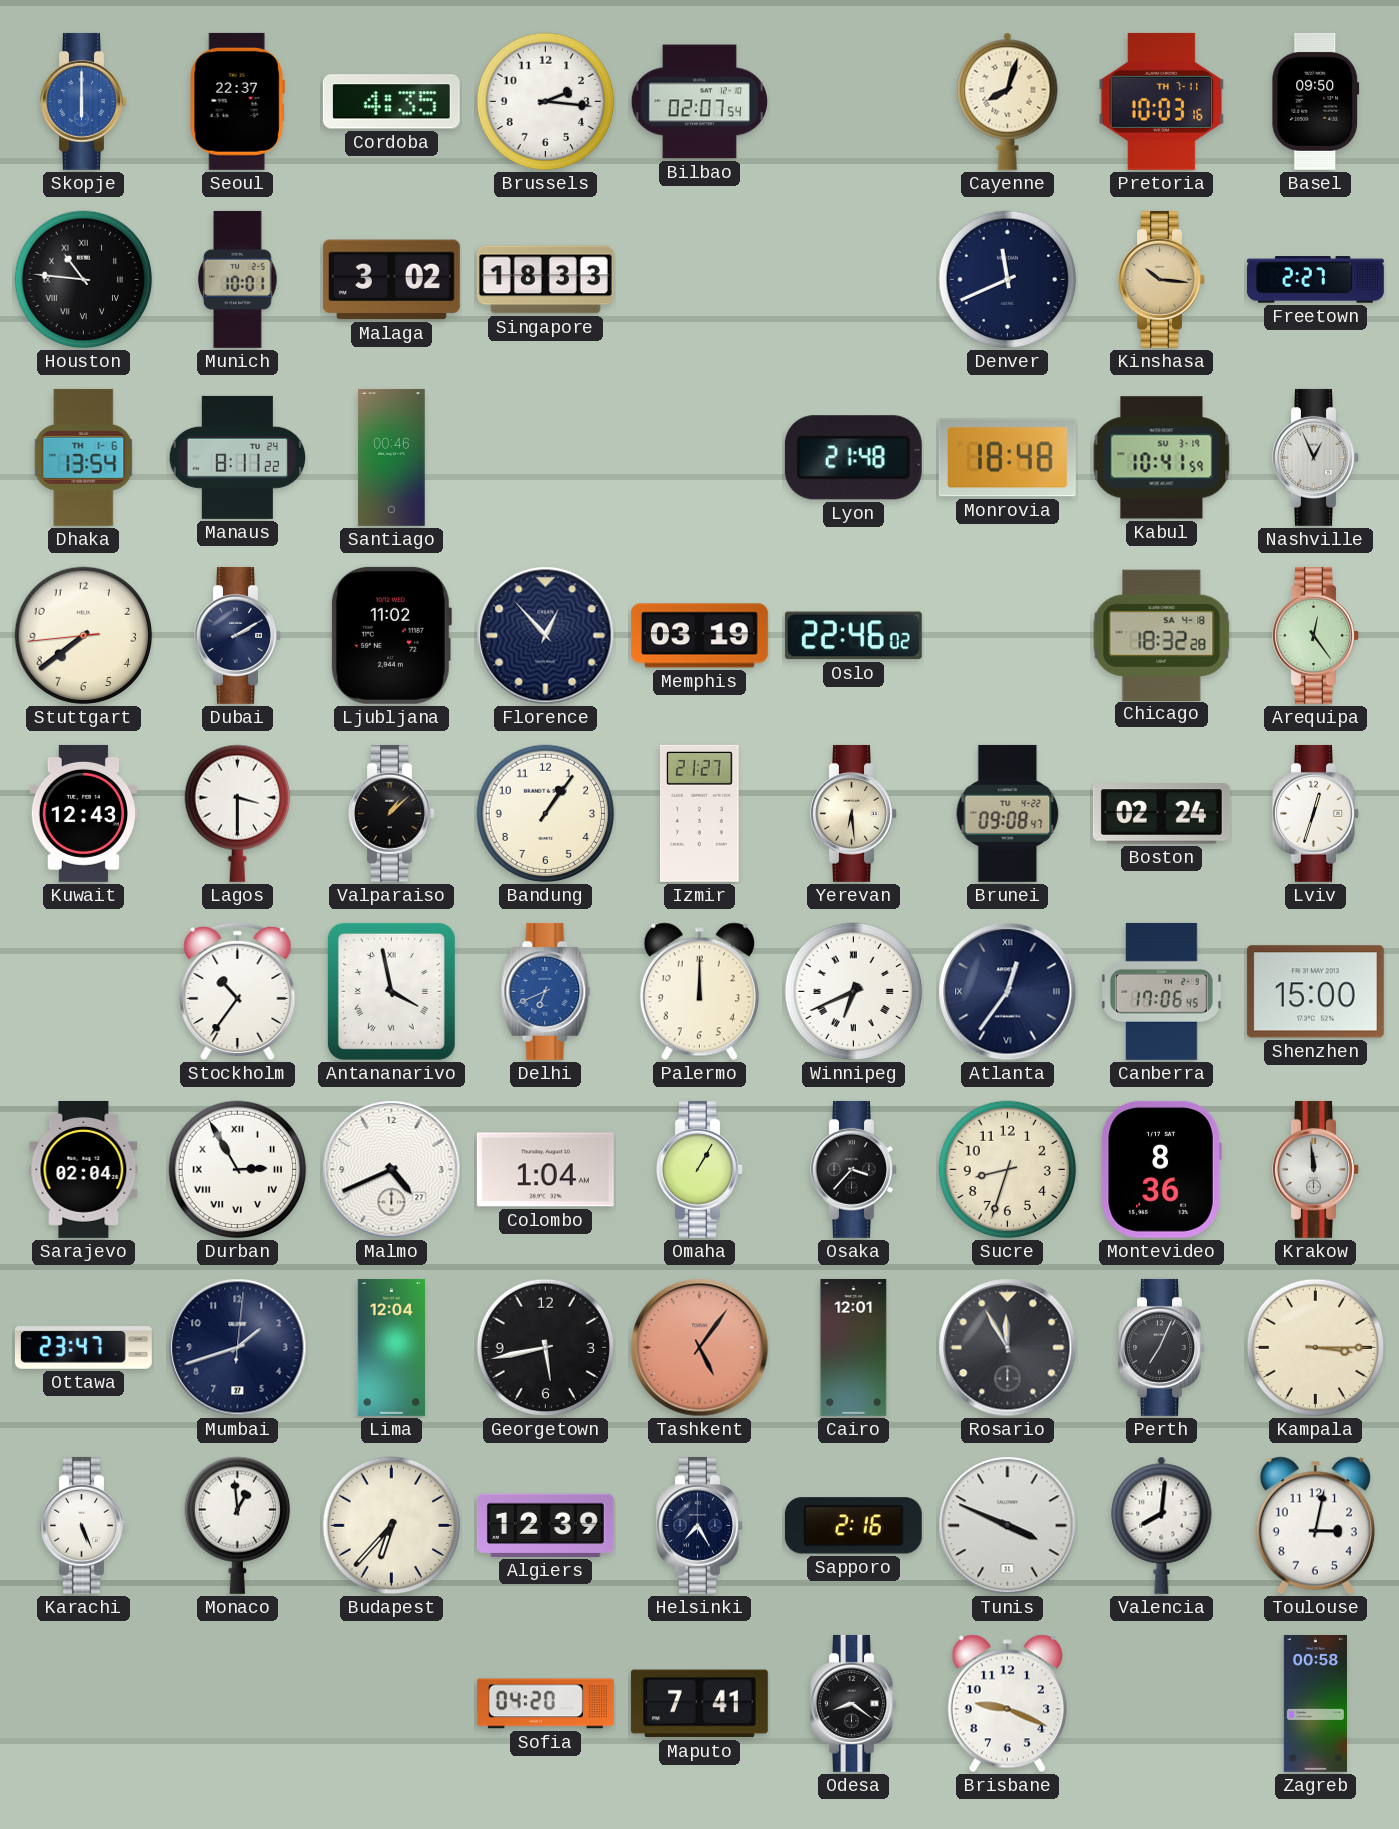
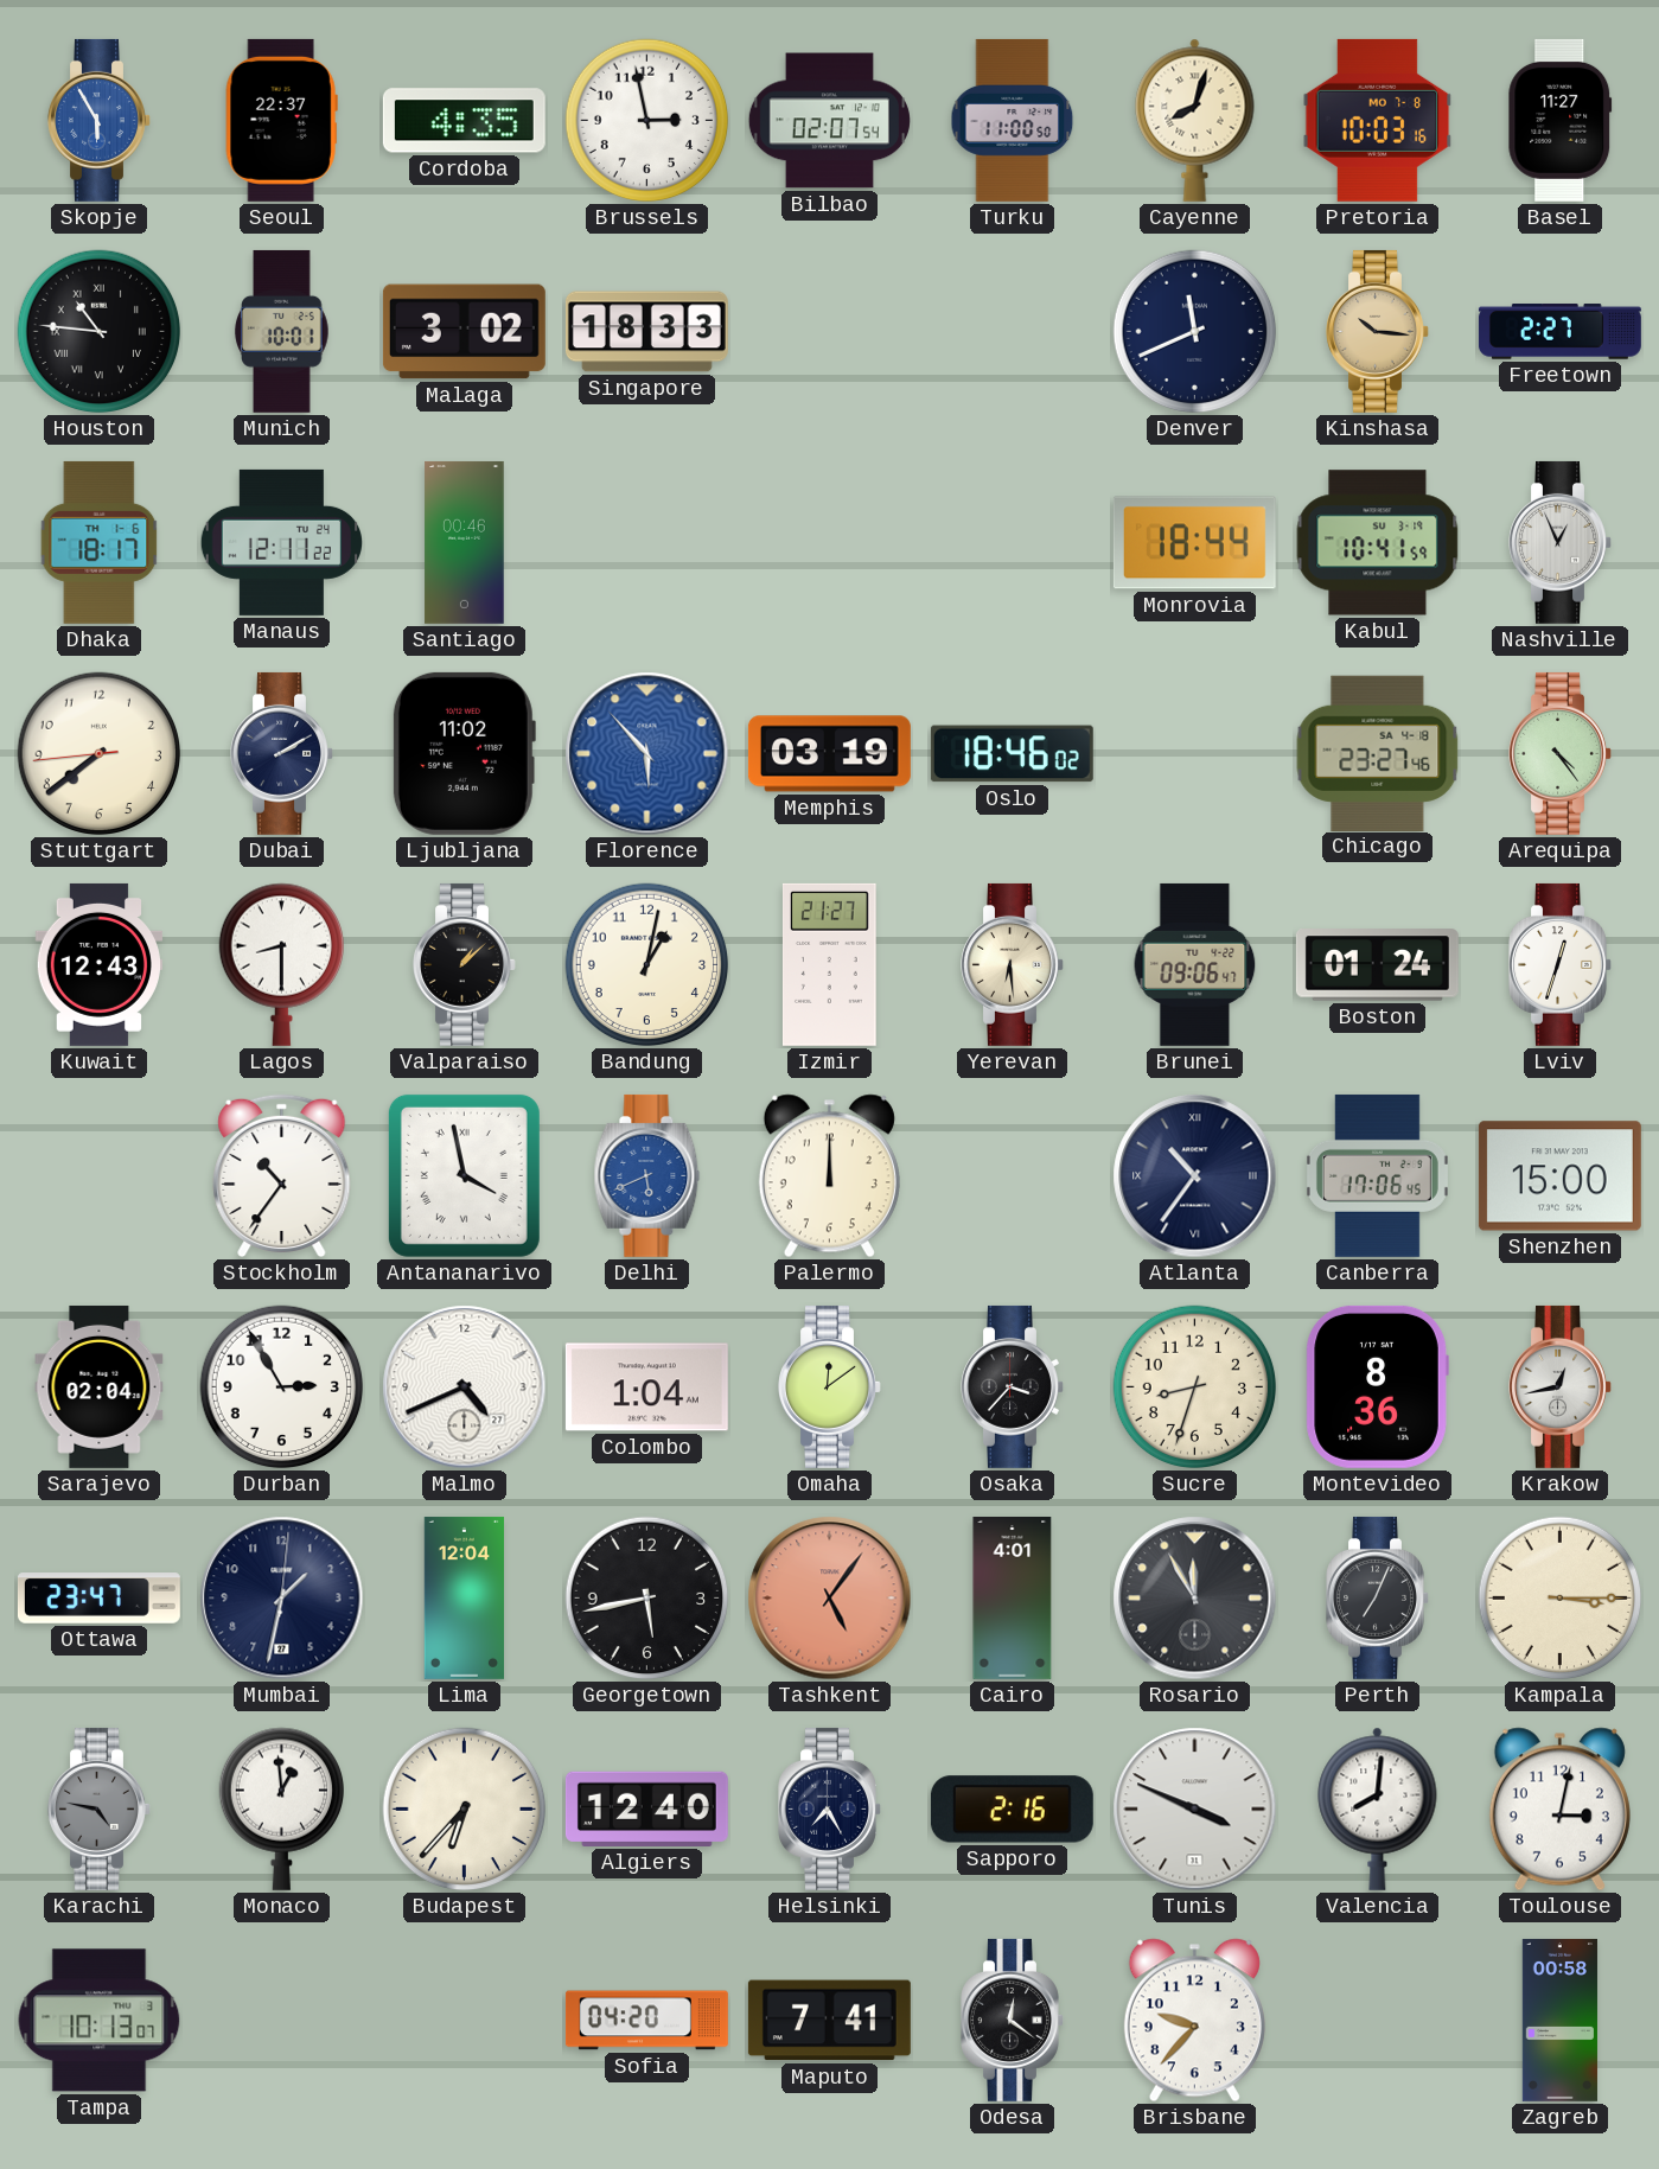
Skopje: 6:00 -> 5:55 (100, 120)
Brussels: 2:16 -> 2:58 (647, 121)
Turku: none -> 11:00 (1013, 120)
Pretoria date: TH 7-11 -> MO 7-8 (1378, 120)
Basel: 09:50 -> 11:27 (1561, 120)
Dhaka: 13:54 -> 18:17 (100, 542)
Manaus: 8:11 -> 12:11 (281, 542)
Lyon: 21:48 -> none (853, 458)
Monrovia: 18:48 -> 18:44 (1194, 543)
Florence: 12:53 -> 5:53 (647, 754)
Florence dial: navy -> blue (647, 754)
Oslo: 22:46 -> 18:46 (1012, 754)
Chicago: 18:32 -> 23:27 (1378, 753)
Arequipa: 12:24 -> 4:24 (1561, 753)
Lagos: 3:30 -> 8:30 (281, 964)
Bandung: 1:06 -> 1:02 (647, 965)
Brunei: 09:08 -> 09:06 (1195, 964)
Boston: 02:24 -> 01:24 (1377, 965)
Delhi: 6:41 -> 5:41 (647, 1175)
Winnipeg: 6:41 -> none (854, 992)
Atlanta: 12:36 -> 10:36 (1195, 1176)
Durban numerals: Roman -> Arabic (282, 1387)
Omaha: 1:05 -> 12:09 (830, 1386)
Krakow: 11:59 -> 12:43 (1561, 1386)
Mumbai: 1:42 -> 1:32 (282, 1599)
Cairo: 12:01 -> 4:01 (1013, 1597)
Karachi: 5:26 -> 4:47 (100, 1808)
Karachi dial: white -> grey (100, 1808)
Algiers: 12:39 -> 12:40 (646, 1808)
Tampa: none -> 10:13 (100, 2021)
Odesa: 8:21 -> 12:21 (1013, 2020)
Brisbane: 9:19 -> 9:37 (1194, 2021)
